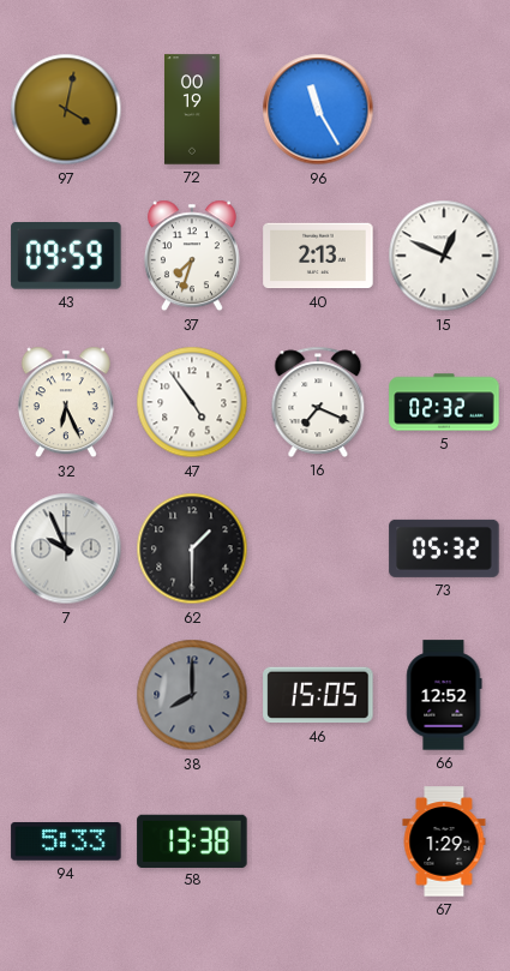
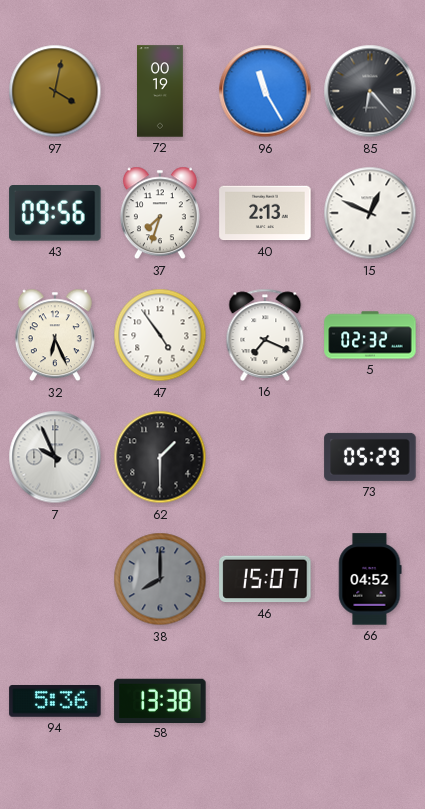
85: none -> 6:23 (370, 91)
43: 09:59 -> 09:56 (55, 214)
73: 05:32 -> 05:29 (370, 457)
46: 15:05 -> 15:07 (265, 579)
66: 12:52 -> 04:52 (370, 579)
94: 5:33 -> 5:36 (55, 702)
67: 1:29 -> none (444, 841)
